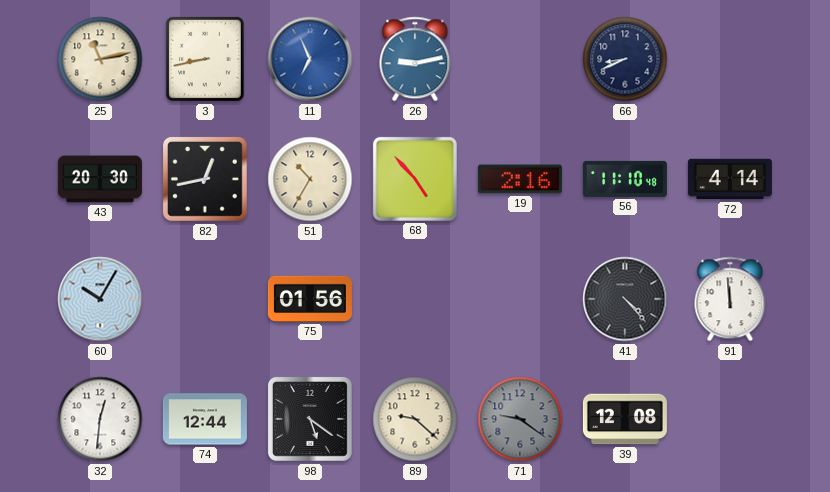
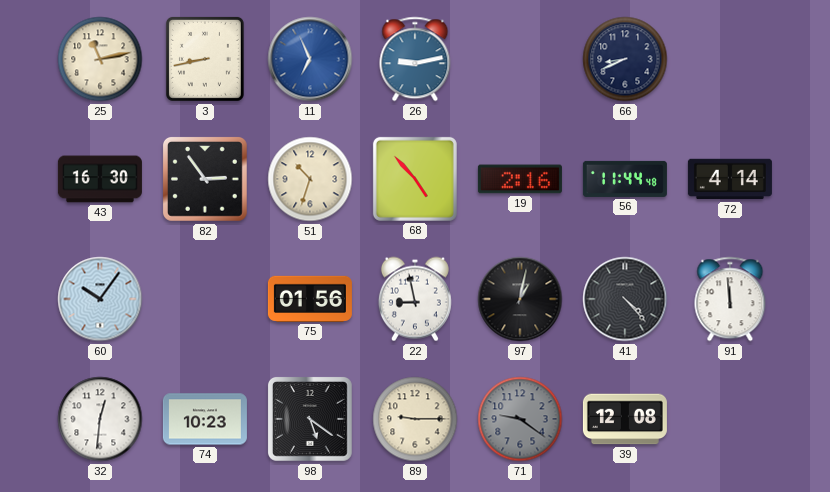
43: 20:30 -> 16:30 (100, 179)
82: 12:43 -> 2:54 (205, 179)
51: 10:35 -> 10:33 (310, 179)
56: 11:10 -> 11:44 (625, 179)
60: 10:05 -> 10:06 (100, 299)
22: none -> 8:58 (415, 299)
97: none -> 1:02 (520, 299)
74: 12:44 -> 10:23 (205, 419)
89: 9:22 -> 9:15 (415, 419)
